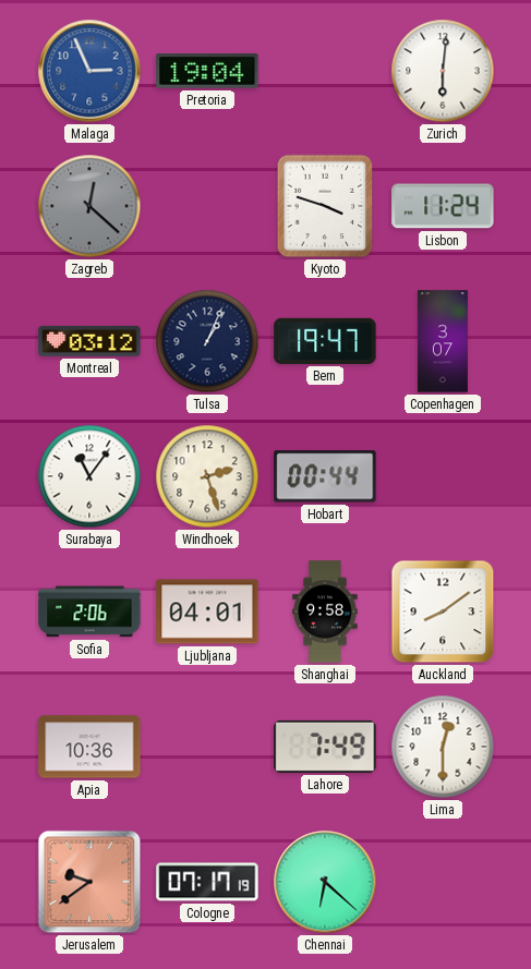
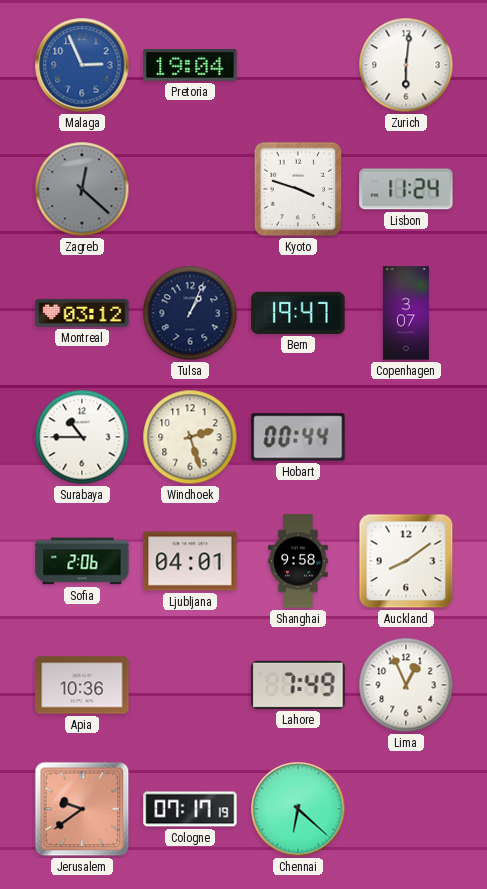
Surabaya: 11:06 -> 10:45 (82, 437)
Lima: 12:30 -> 12:56 (406, 685)
